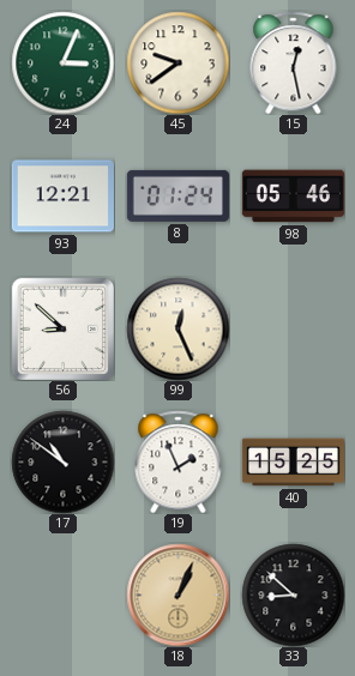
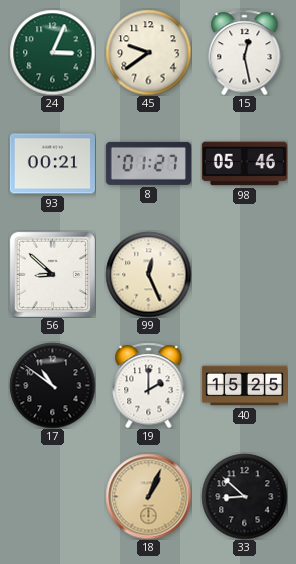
93: 12:21 -> 00:21 (52, 164)
8: 01:24 -> 01:27 (148, 163)
19: 1:56 -> 2:00 (149, 385)
